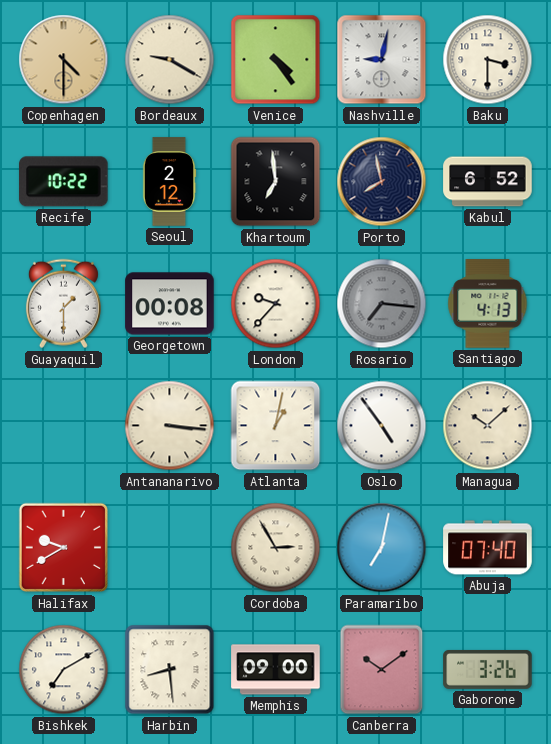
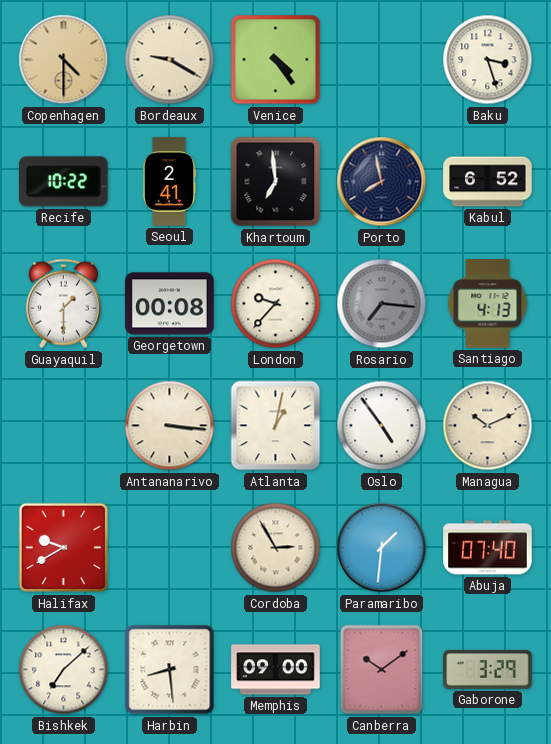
Nashville: 9:02 -> none (382, 60)
Baku: 3:30 -> 3:27 (488, 60)
Seoul: 2:12 -> 2:41 (169, 182)
Managua: 10:08 -> 10:11 (488, 426)
Paramaribo: 7:02 -> 1:31 (382, 548)
Bishkek: 7:10 -> 7:08 (64, 670)
Gaborone: 3:26 -> 3:29 (488, 669)
